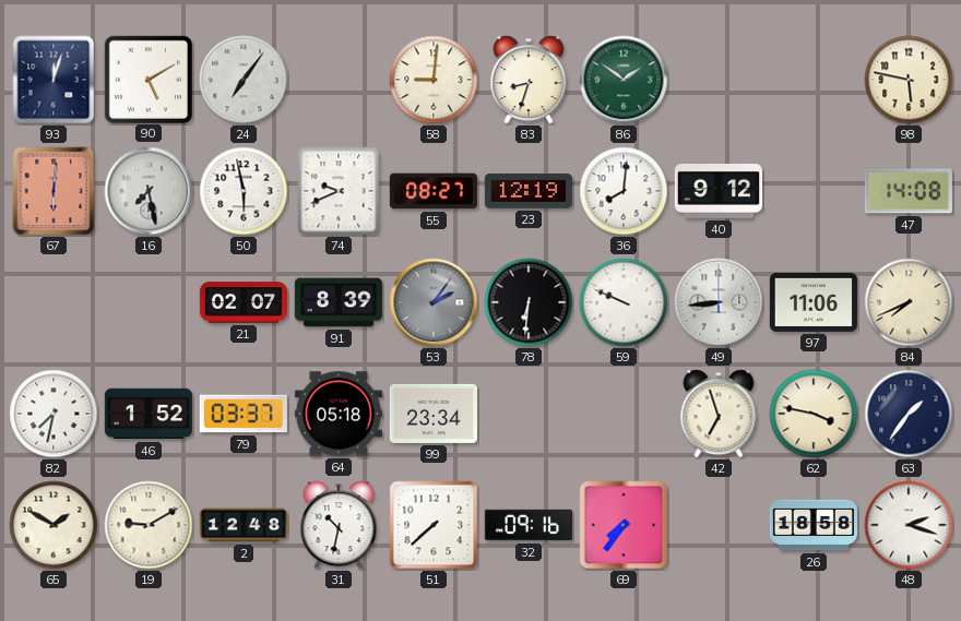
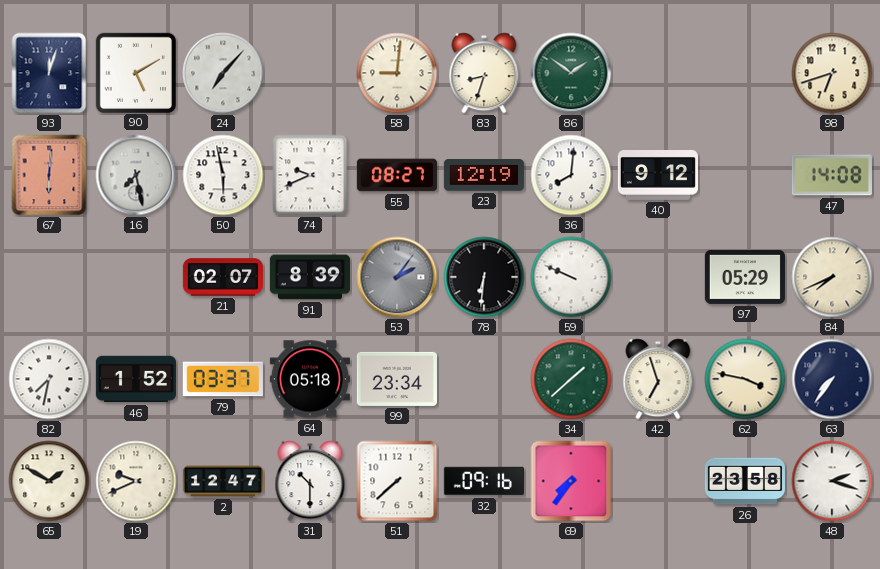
24: 7:06 -> 7:07 (223, 73)
98: 5:47 -> 6:42 (832, 73)
49: 8:44 -> none (719, 302)
97: 11:06 -> 05:29 (745, 277)
34: none -> 1:38 (571, 379)
63: 1:36 -> 7:36 (832, 379)
19: 9:10 -> 9:41 (136, 481)
2: 12:48 -> 12:47 (222, 481)
31: 10:32 -> 10:30 (310, 481)
26: 18:58 -> 23:58 (745, 481)
